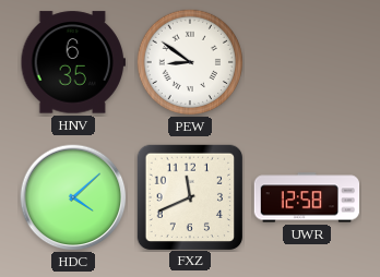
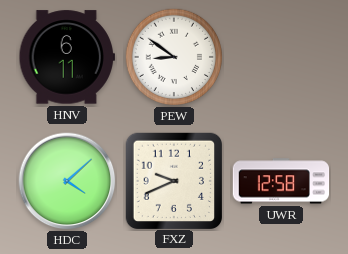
HNV: 6:35 -> 6:11 (66, 57)
FXZ: 11:41 -> 9:41 (173, 180)
